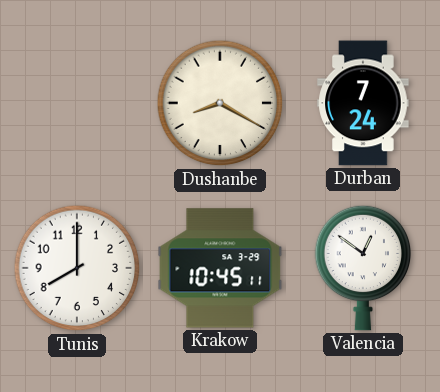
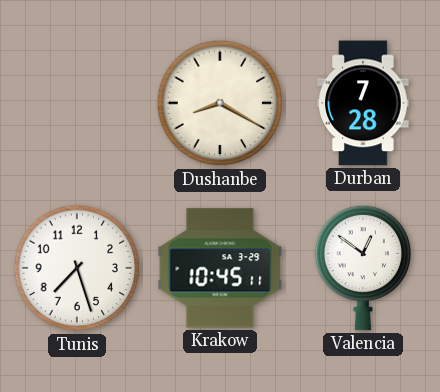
Durban: 7:24 -> 7:28 (363, 103)
Tunis: 8:00 -> 7:27 (77, 268)
